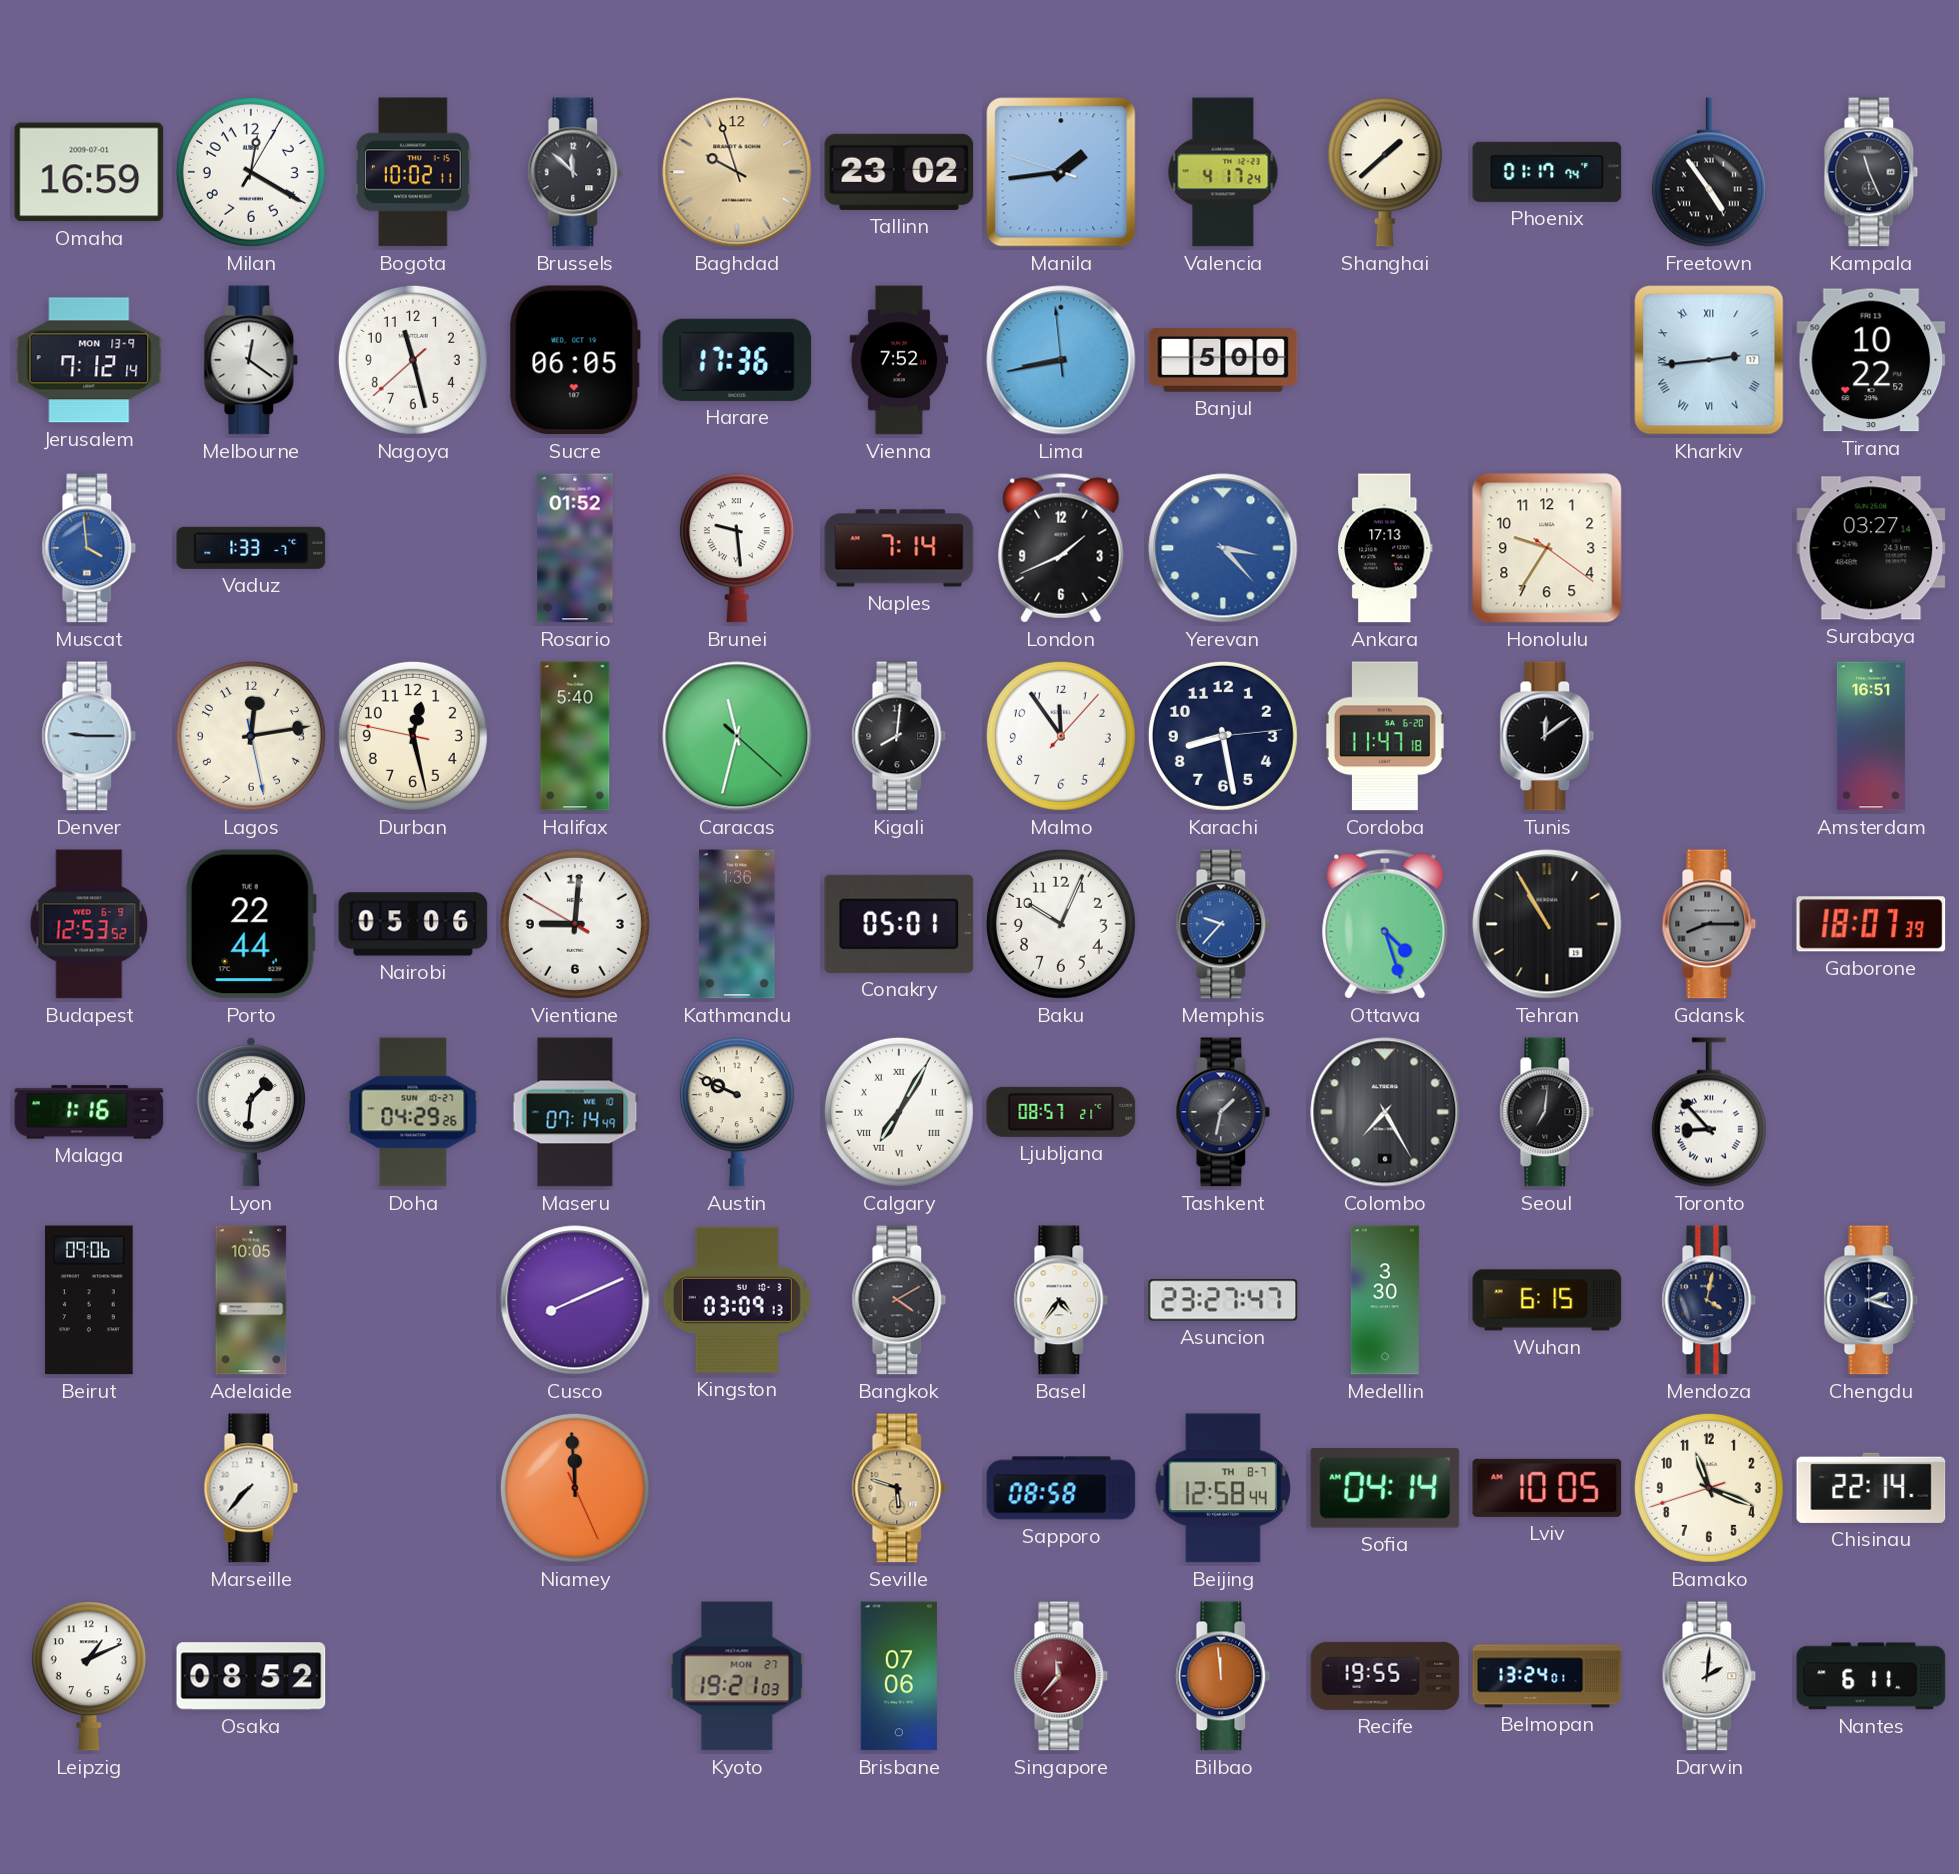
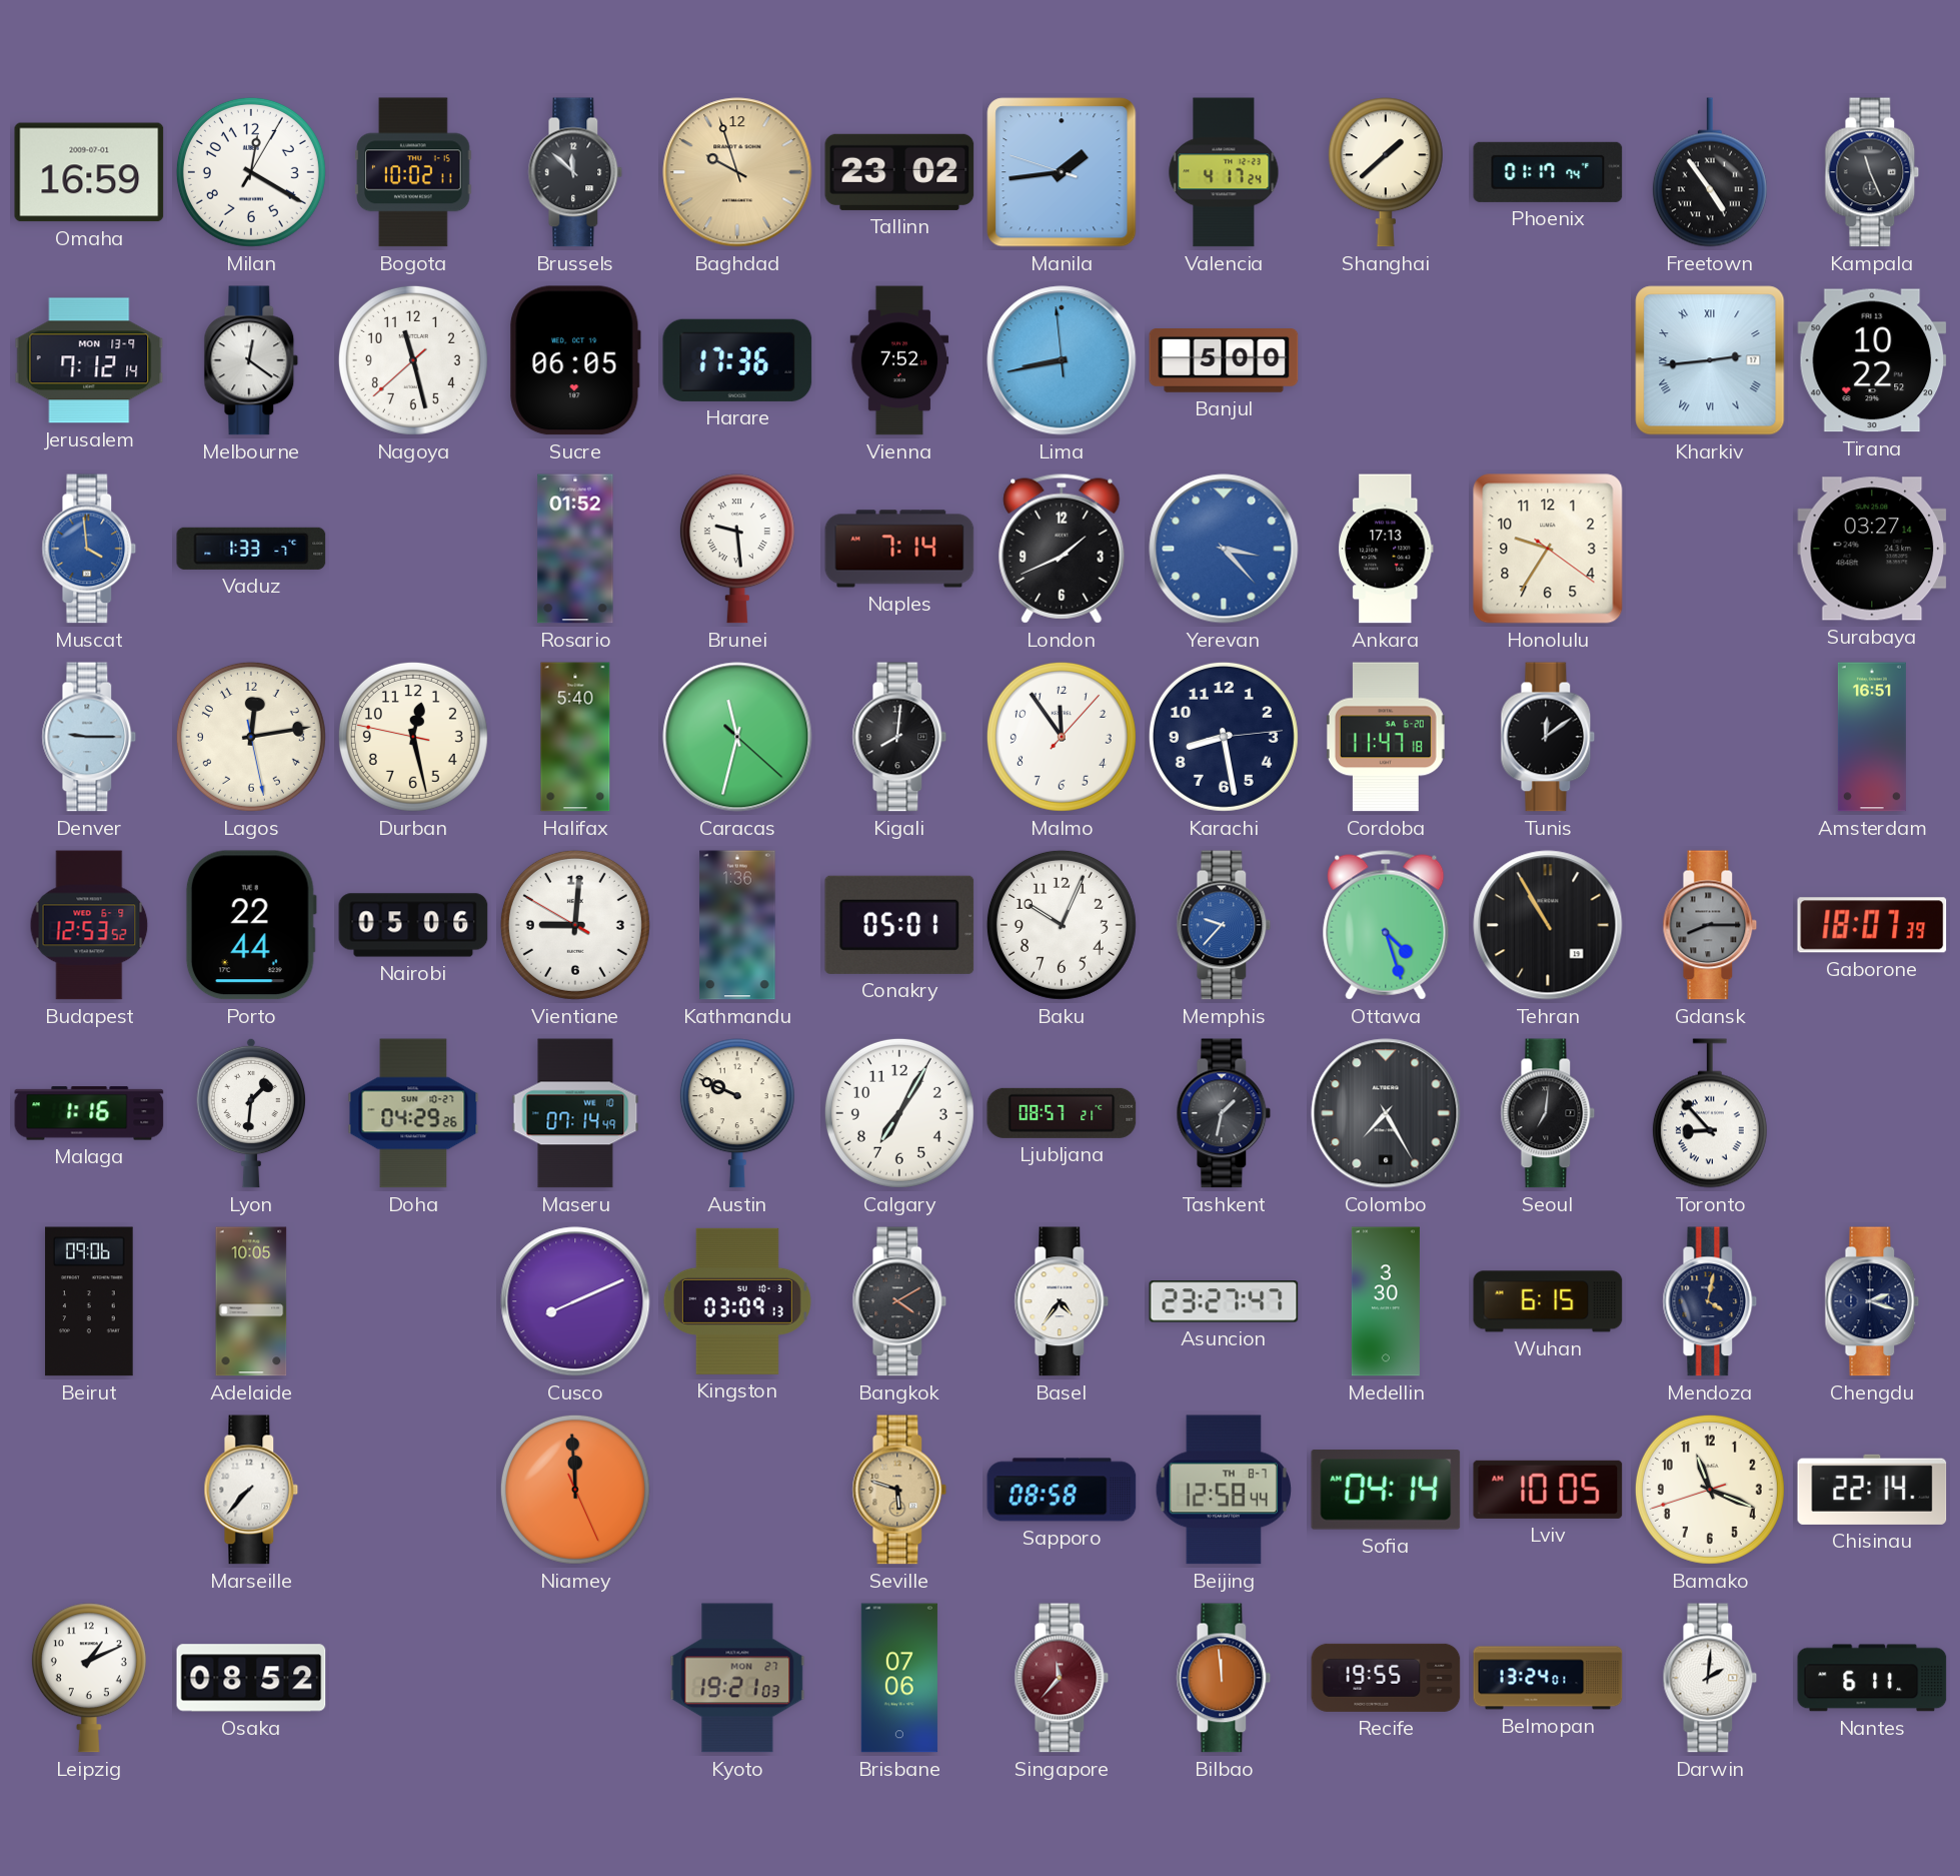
Calgary numerals: Roman -> Arabic (899, 1113)
